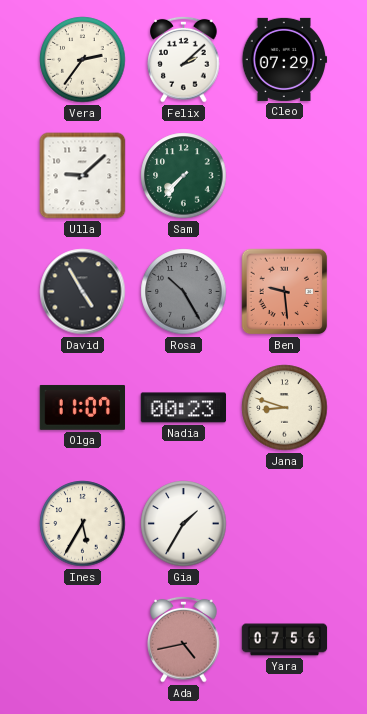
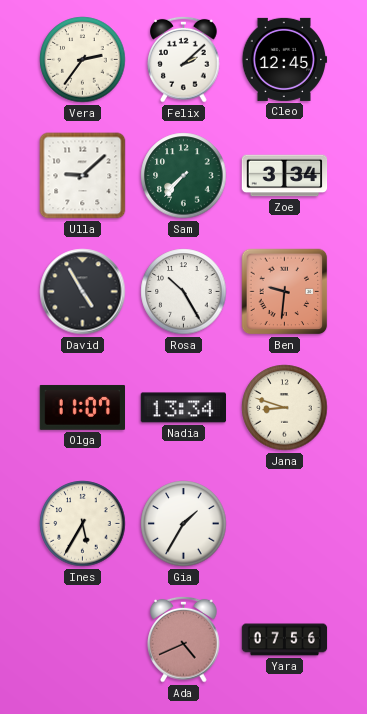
Cleo: 07:29 -> 12:45 (285, 59)
Zoe: none -> 3:34 (285, 176)
Rosa dial: grey -> white (184, 292)
Ben: 9:29 -> 9:31 (285, 292)
Nadia: 00:23 -> 13:34 (183, 408)
Ada: 4:43 -> 4:41 (184, 639)
